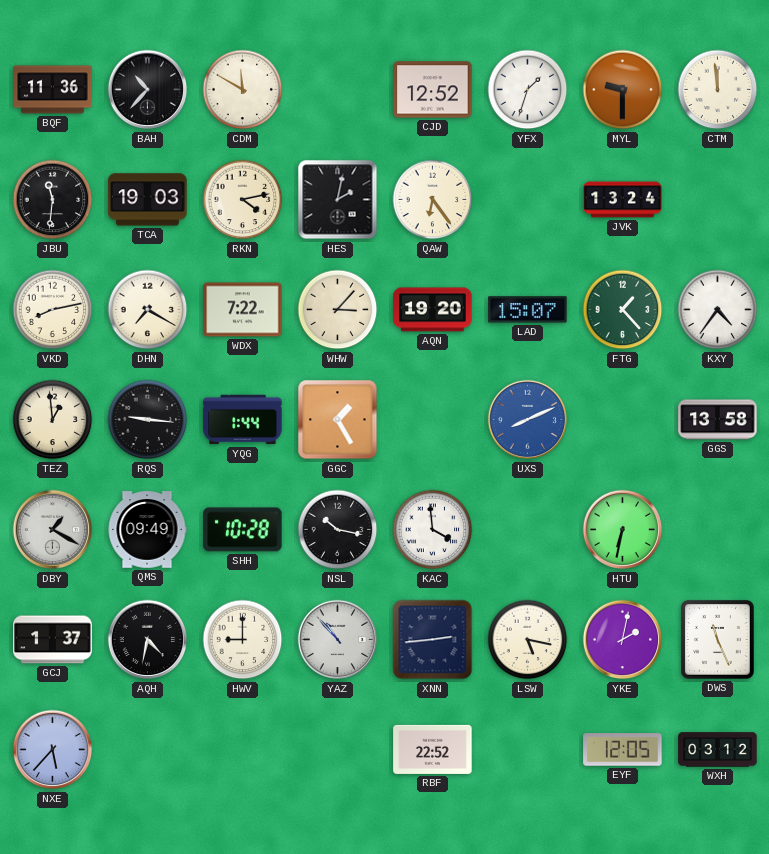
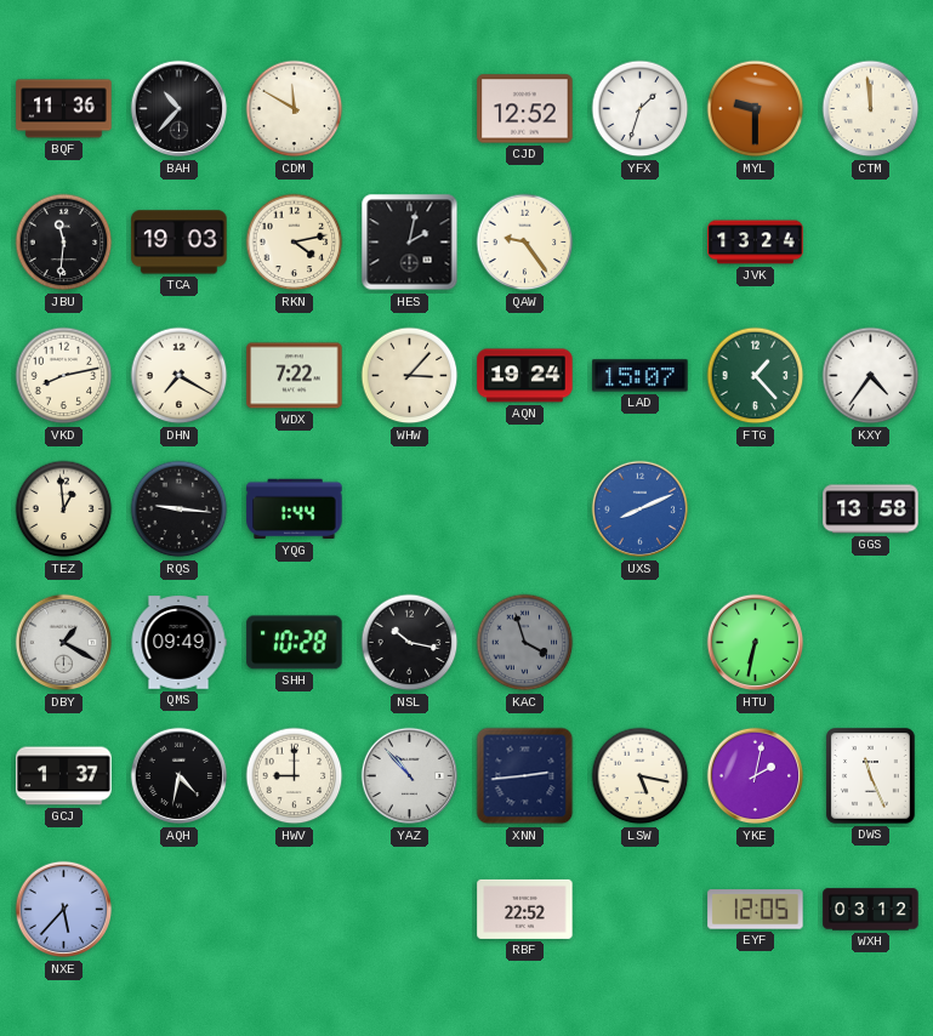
QAW: 6:24 -> 9:24 (525, 243)
AQN: 19:20 -> 19:24 (525, 376)
GGC: 1:25 -> none (338, 420)
KAC: 3:59 -> 3:57 (525, 643)
KAC dial: white -> grey (525, 643)
